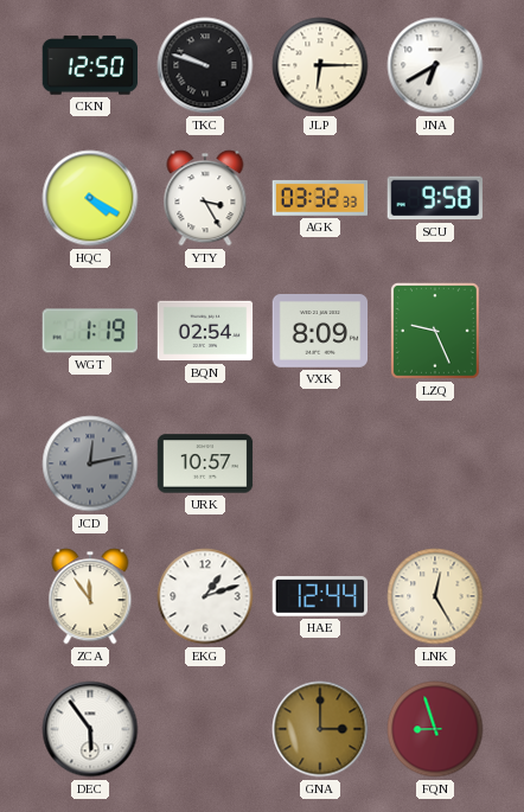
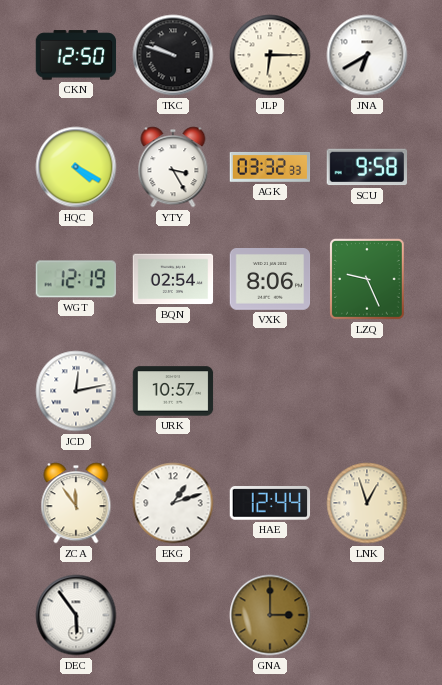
WGT: 1:19 -> 12:19 (76, 279)
VXK: 8:09 -> 8:06 (270, 280)
JCD dial: grey -> white (76, 391)
LNK: 12:25 -> 12:57 (367, 503)
FQN: 8:57 -> none (435, 729)
